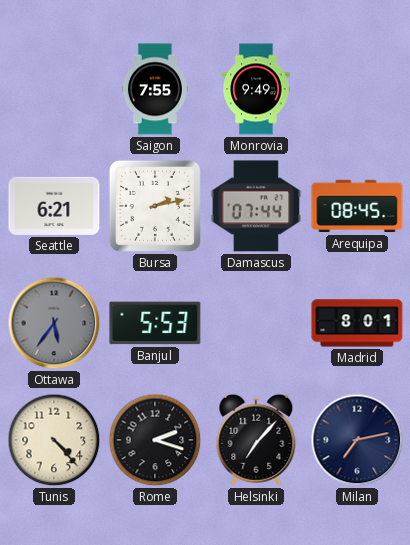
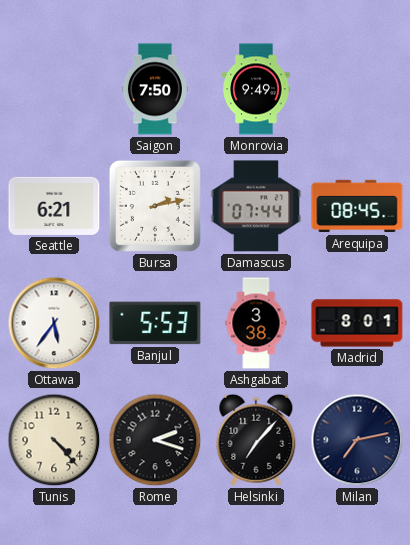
Saigon: 7:55 -> 7:50 (155, 89)
Ottawa dial: grey -> white (54, 323)
Ashgabat: none -> 3:38 (256, 323)
